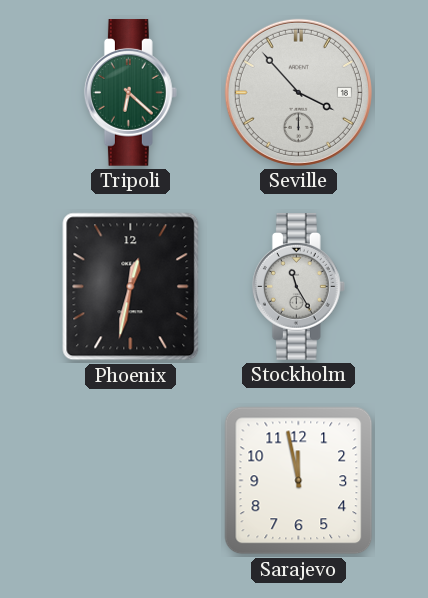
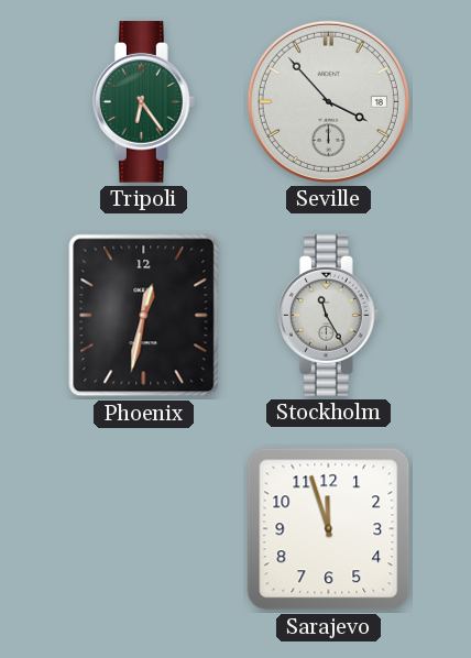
Tripoli: 6:22 -> 6:24 (143, 102)
Sarajevo: 11:58 -> 11:57 (329, 529)
